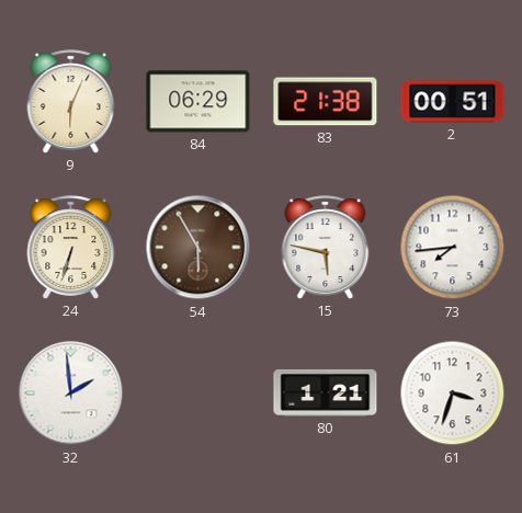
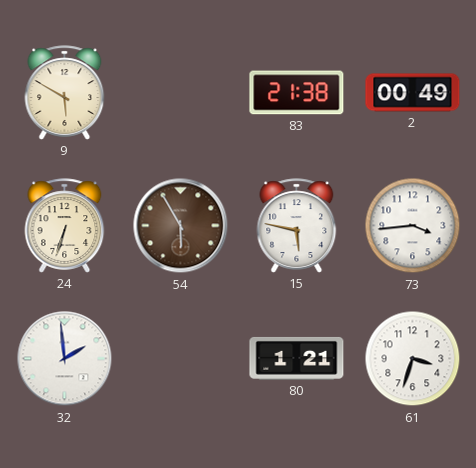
9: 6:04 -> 5:50 (65, 93)
84: 06:29 -> none (198, 102)
2: 00:51 -> 00:49 (413, 93)
73: 7:44 -> 3:44 (413, 226)
